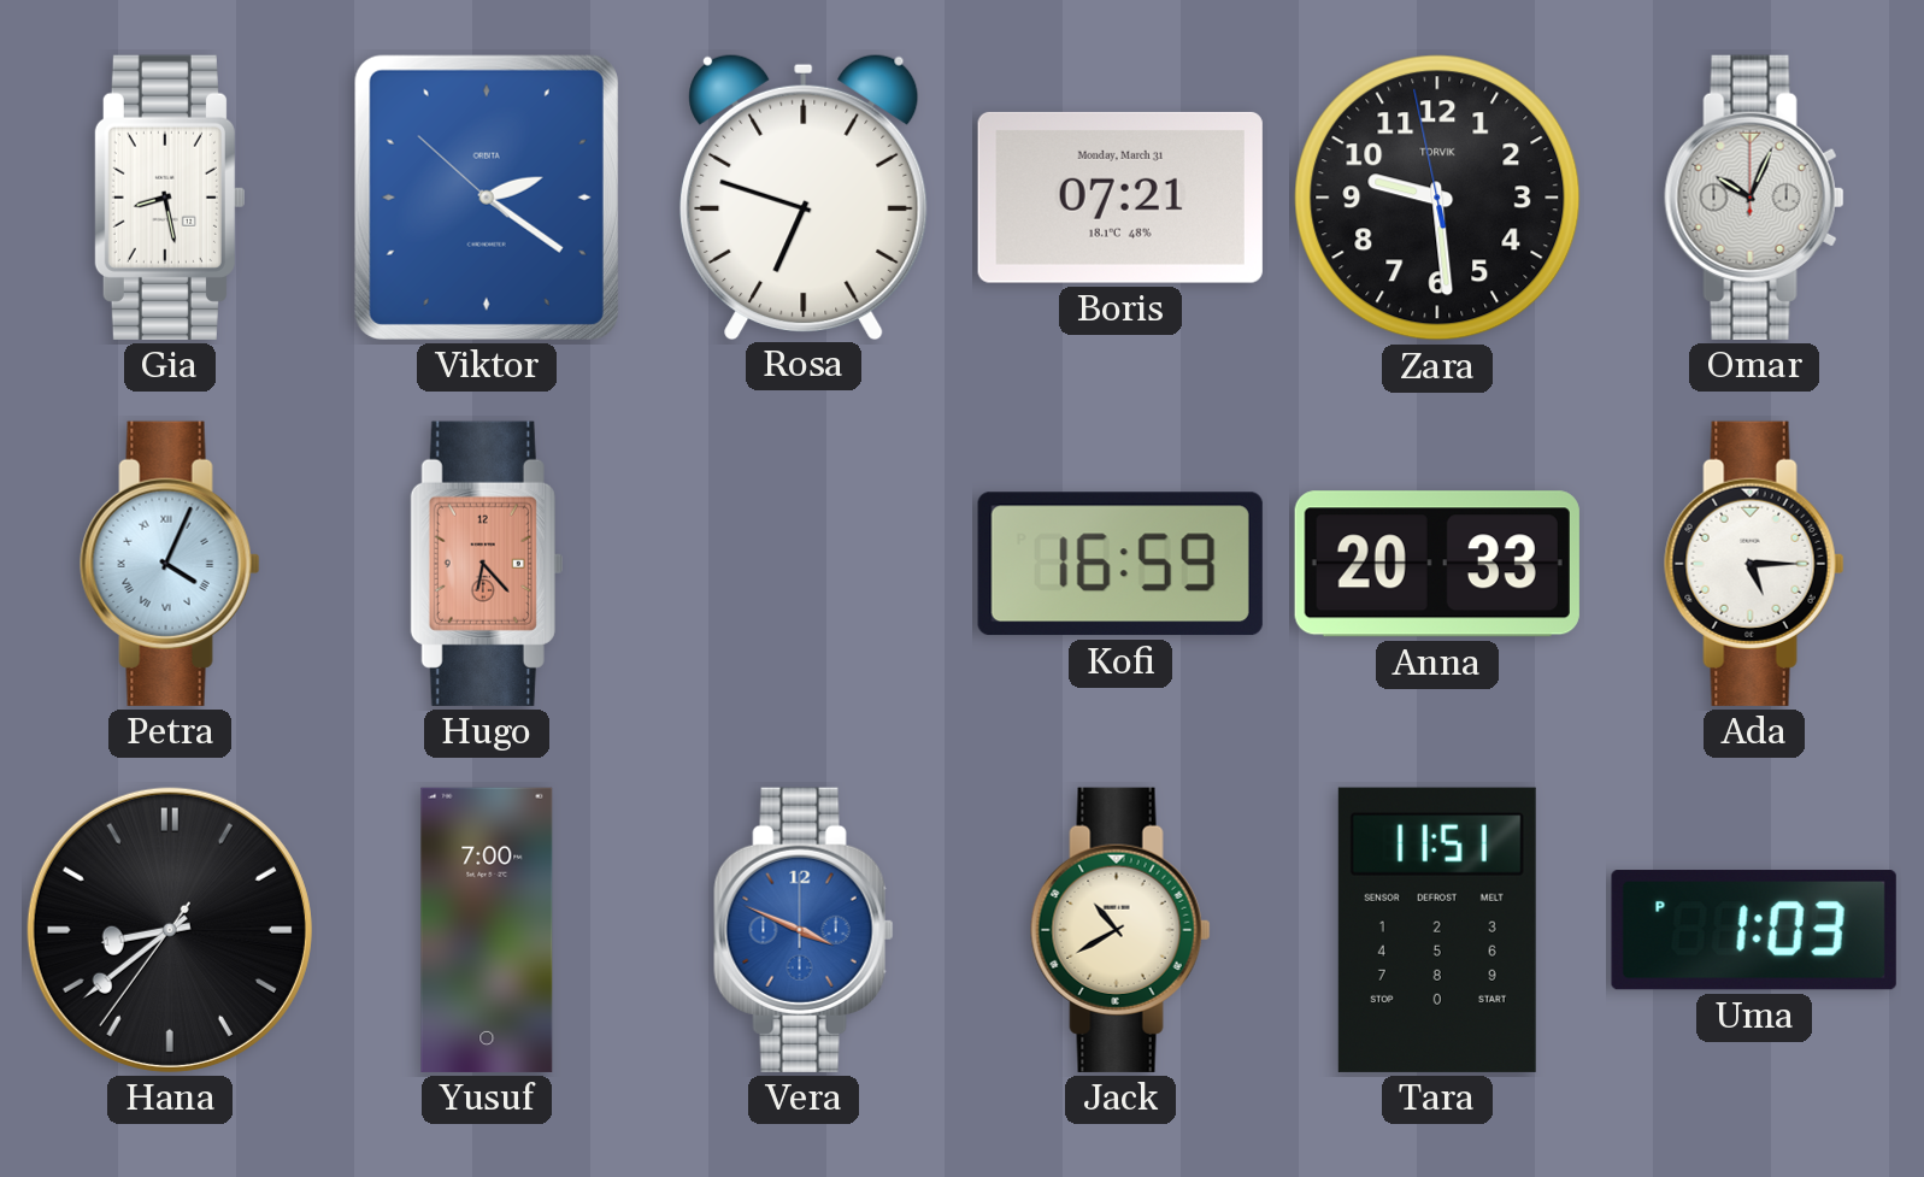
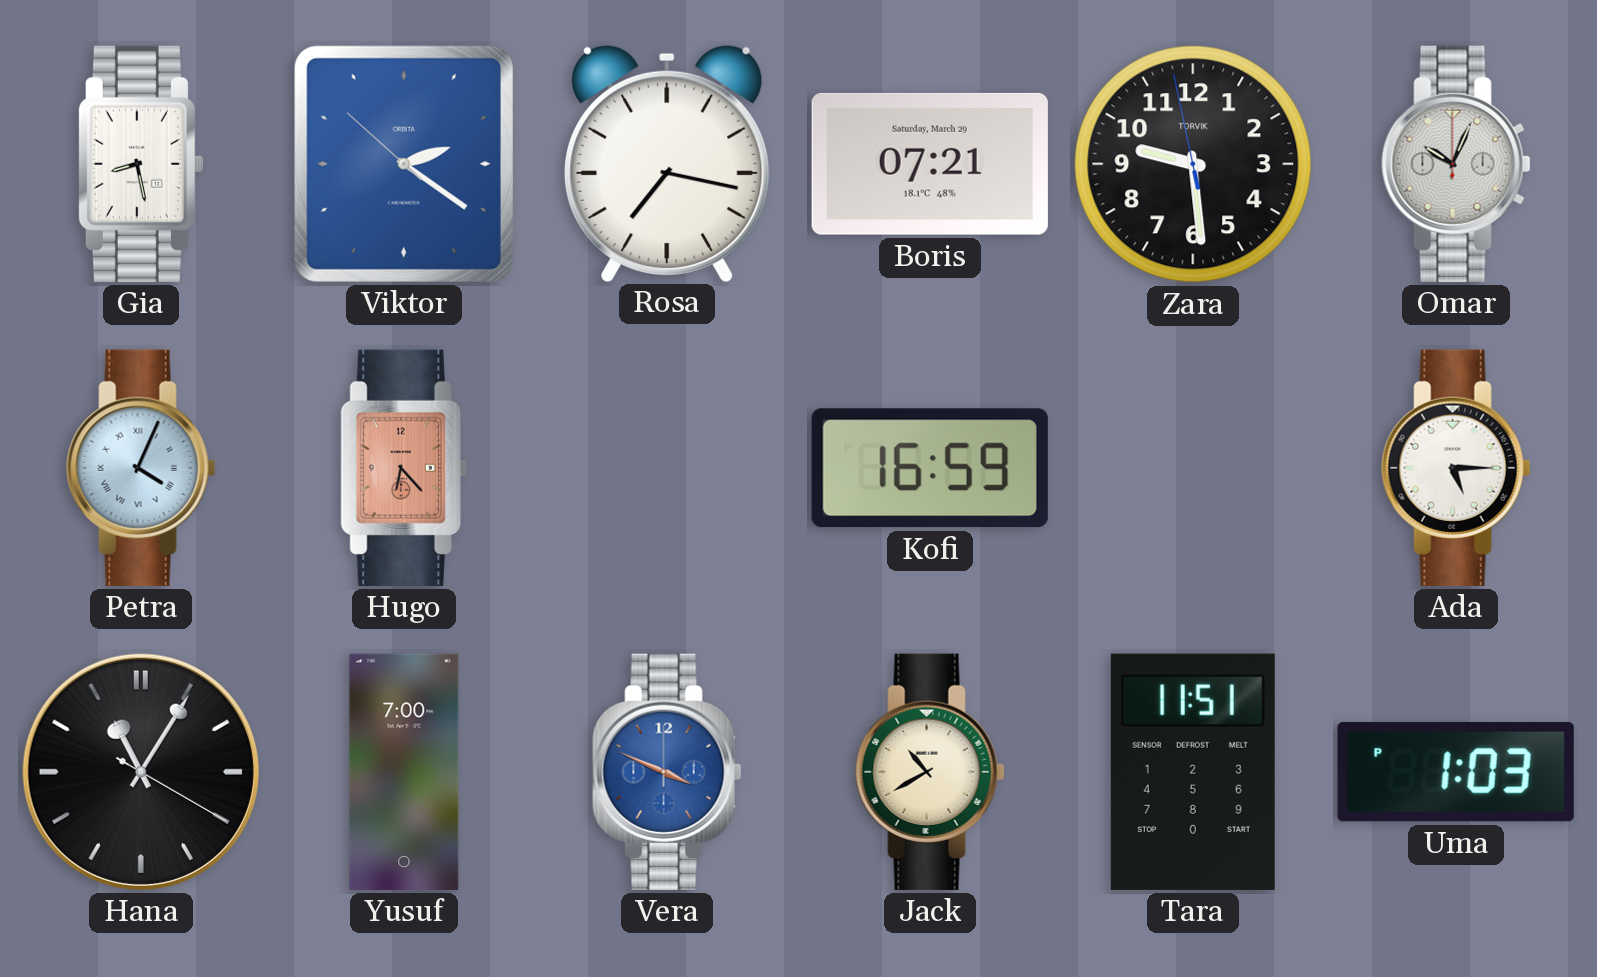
Rosa: 6:48 -> 7:17 (667, 163)
Boris date: Monday, March 31 -> Saturday, March 29 (930, 164)
Anna: 20:33 -> none (1437, 564)
Hana: 8:38 -> 11:05 (141, 772)
